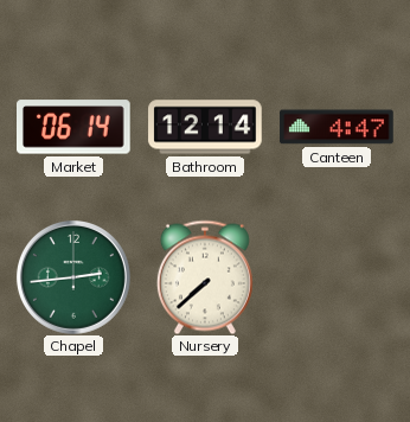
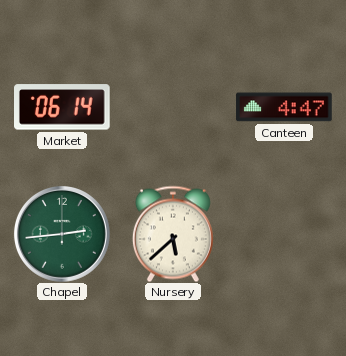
Bathroom: 12:14 -> none (205, 127)
Nursery: 7:38 -> 5:38 (173, 234)
